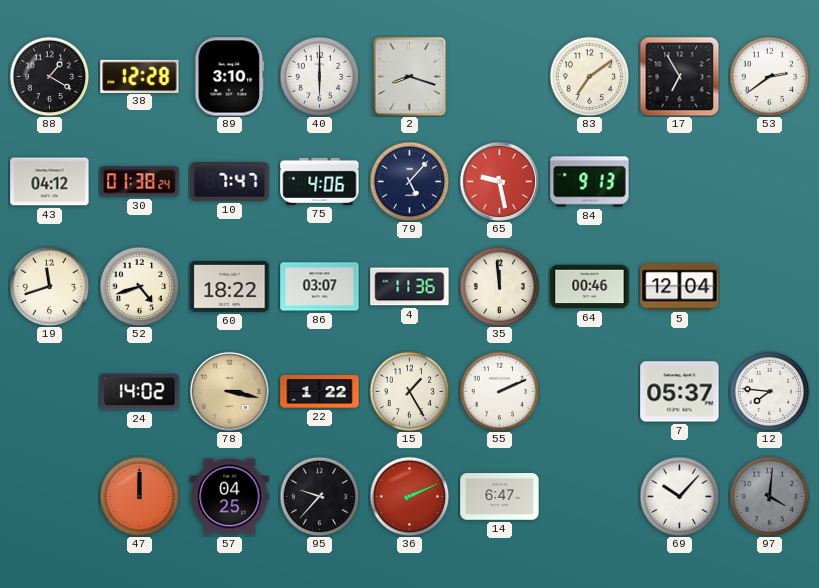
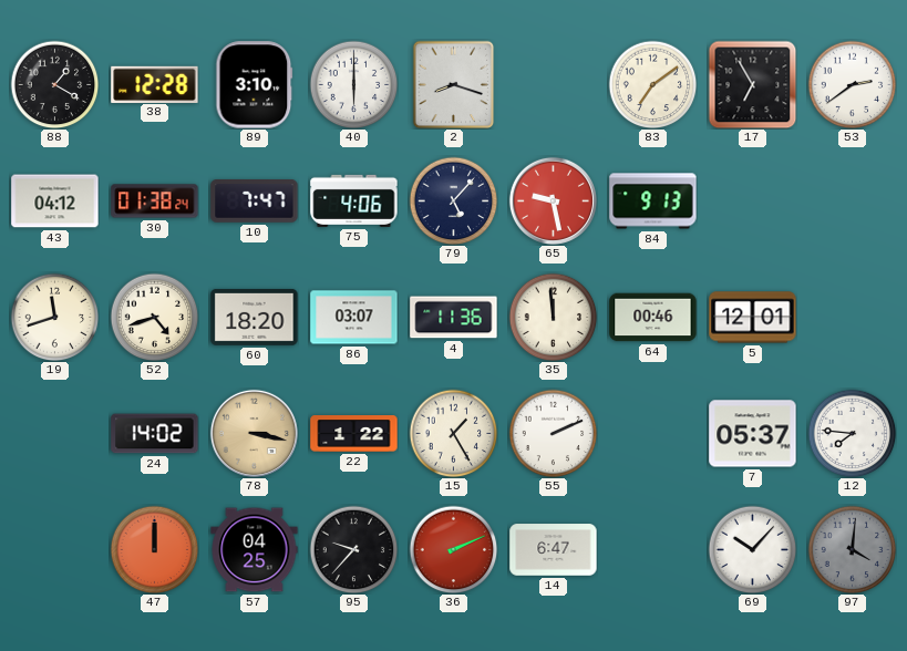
60: 18:22 -> 18:20 (255, 317)
5: 12:04 -> 12:01 (753, 318)
